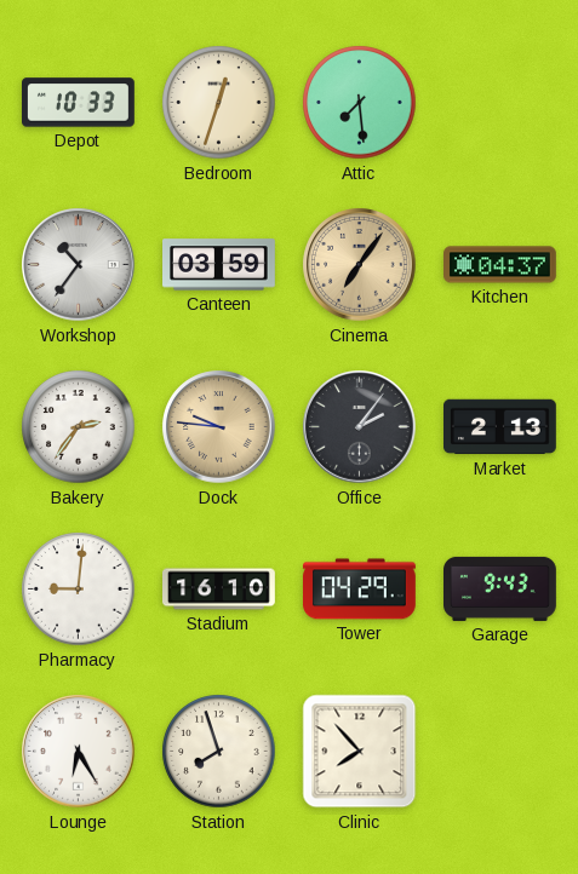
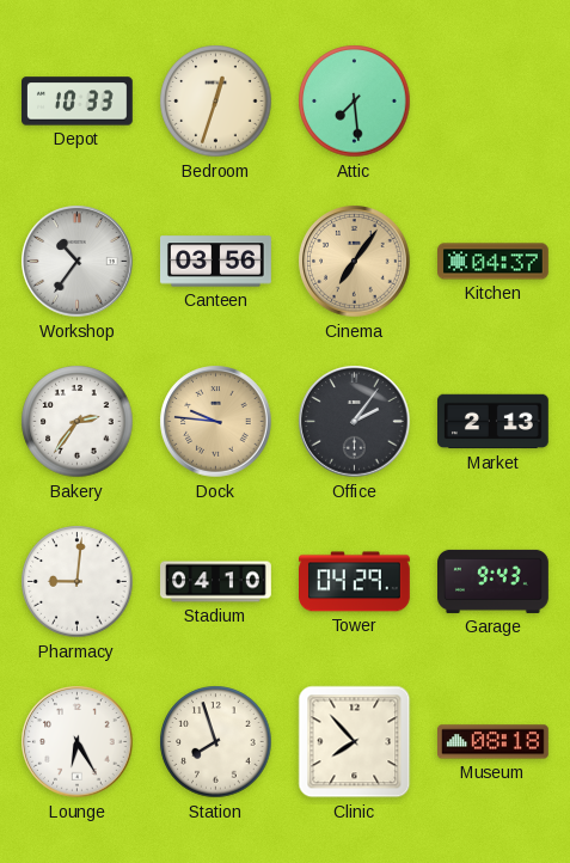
Canteen: 03:59 -> 03:56 (216, 262)
Stadium: 16:10 -> 04:10 (216, 582)
Museum: none -> 08:18 (494, 742)
